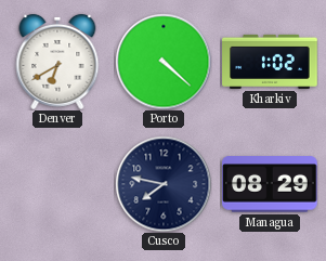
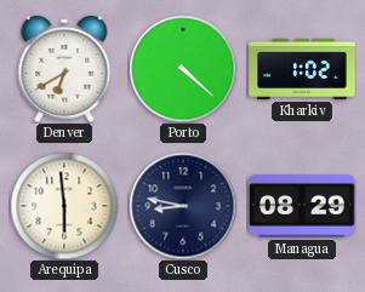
Arequipa: none -> 5:59 (64, 206)
Cusco: 7:47 -> 8:47 (183, 206)
